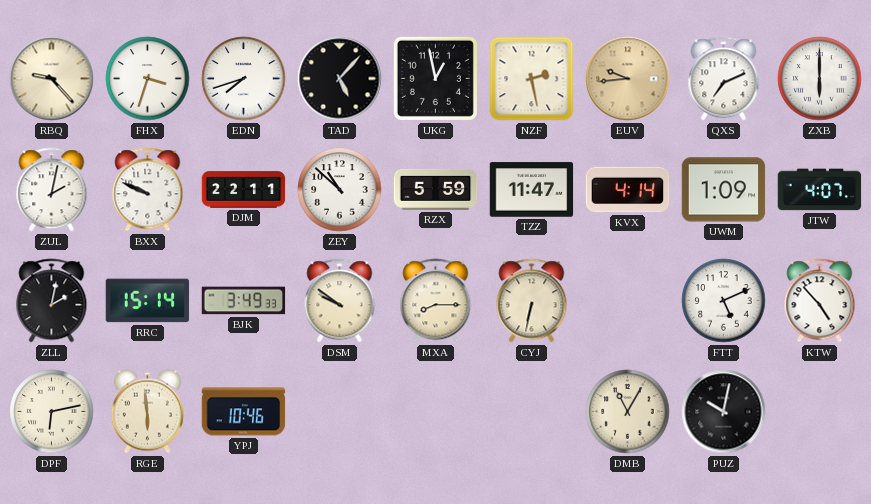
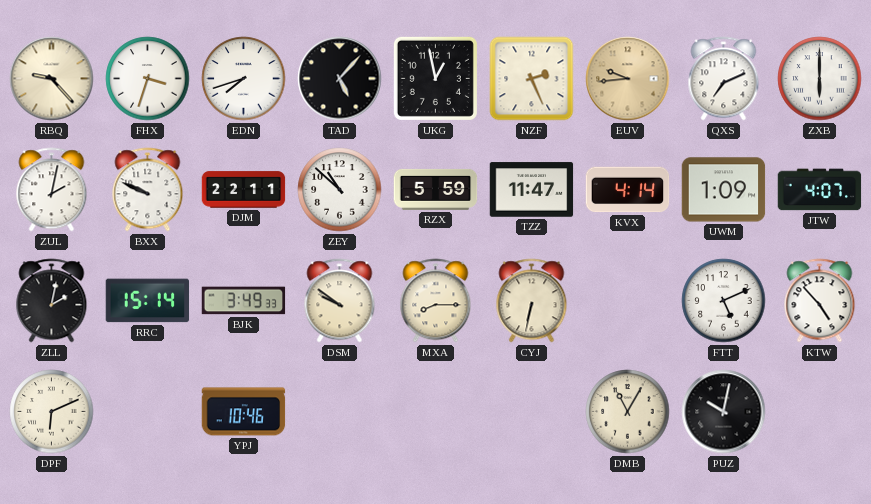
NZF: 2:28 -> 2:26 (532, 79)
DPF: 6:13 -> 6:11 (52, 412)
RGE: 5:59 -> none (147, 412)
